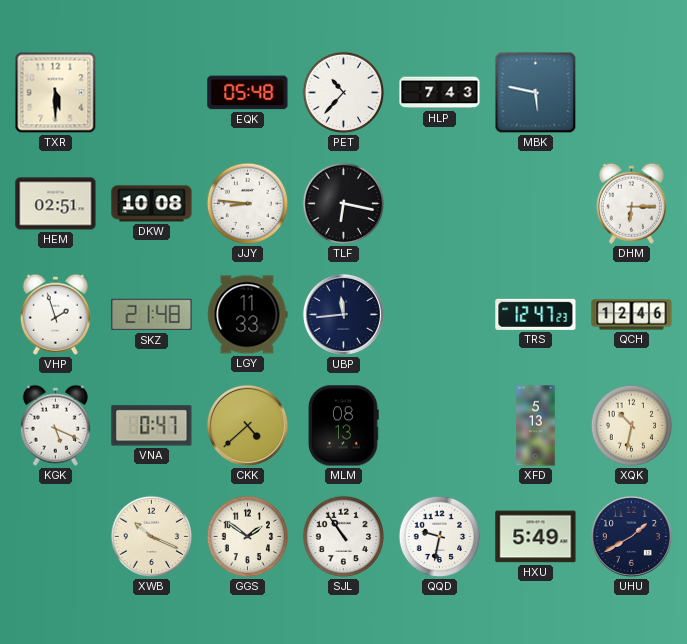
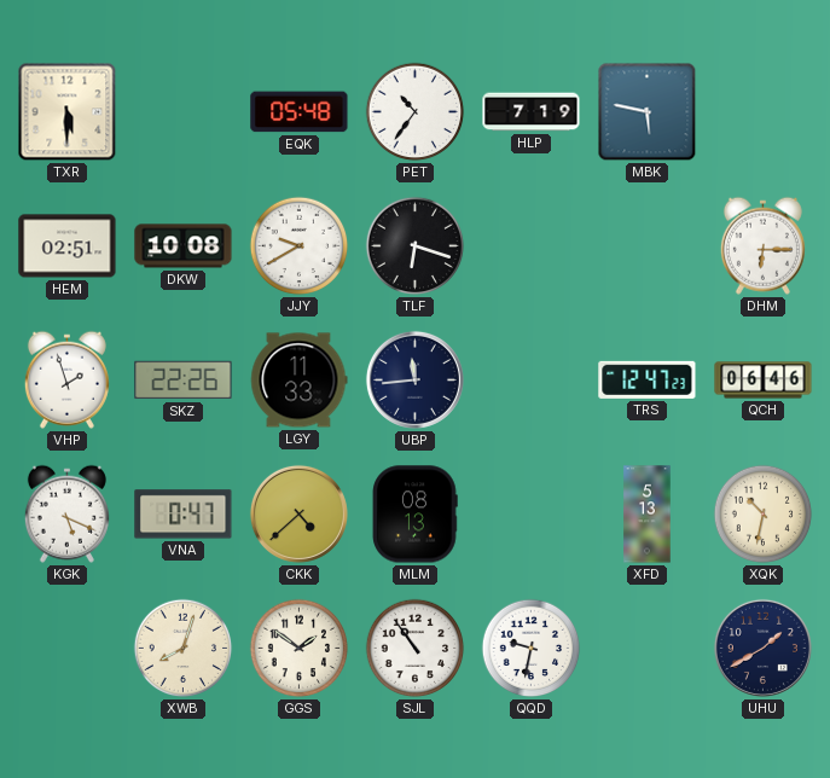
PET: 10:37 -> 10:36 (416, 112)
HLP: 7:43 -> 7:19 (532, 112)
JJY: 8:46 -> 9:40 (300, 246)
TLF: 6:17 -> 6:18 (416, 246)
SKZ: 21:48 -> 22:26 (184, 381)
QCH: 12:46 -> 06:46 (764, 381)
XWB: 10:19 -> 8:03 (184, 649)
HXU: 5:49 -> none (536, 537)
